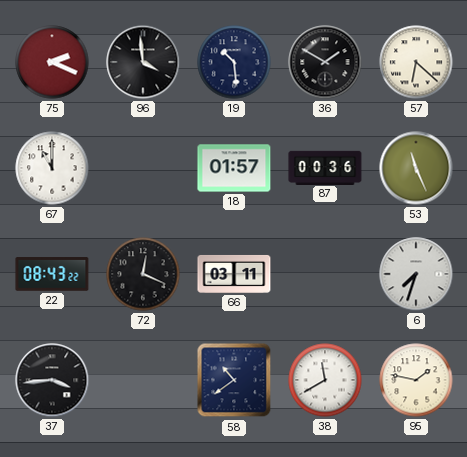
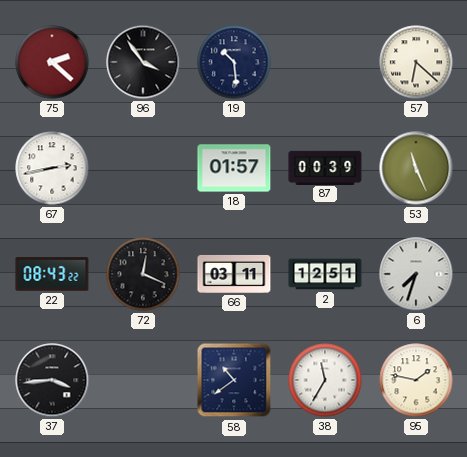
75: 2:19 -> 2:22 (52, 62)
96: 3:59 -> 3:54 (143, 62)
36: 1:50 -> none (325, 62)
67: 11:00 -> 2:43 (52, 168)
87: 00:36 -> 00:39 (325, 167)
2: none -> 12:51 (325, 274)
38: 11:40 -> 11:35 (325, 380)
